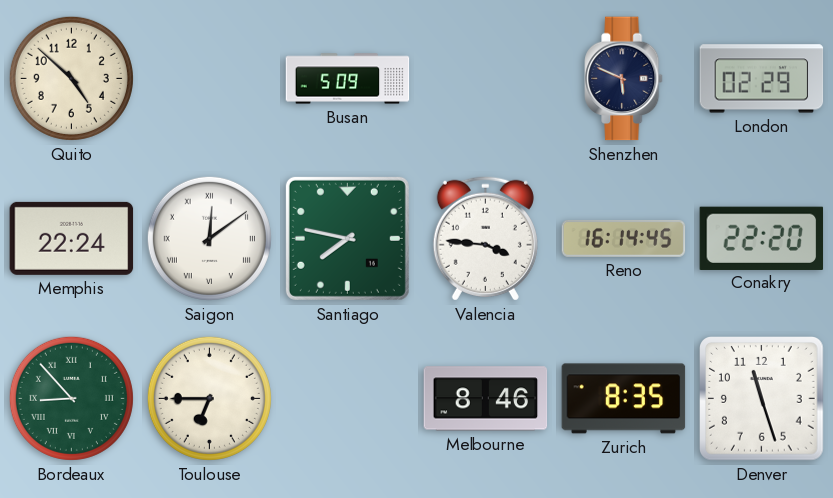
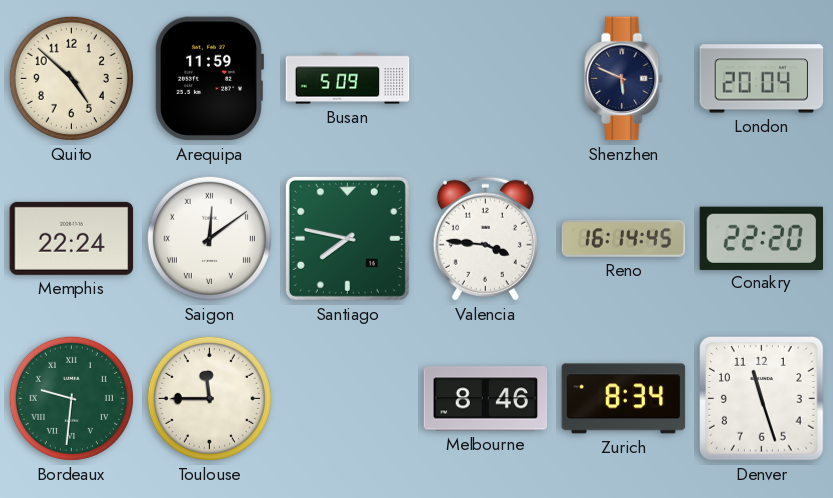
Arequipa: none -> 11:59 (208, 79)
London: 02:29 -> 20:04 (762, 79)
Bordeaux: 8:53 -> 9:31 (71, 398)
Toulouse: 6:45 -> 11:45 (209, 398)
Zurich: 8:35 -> 8:34 (624, 399)
